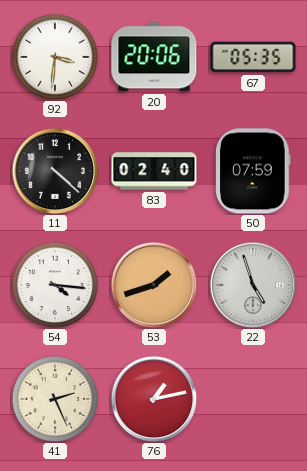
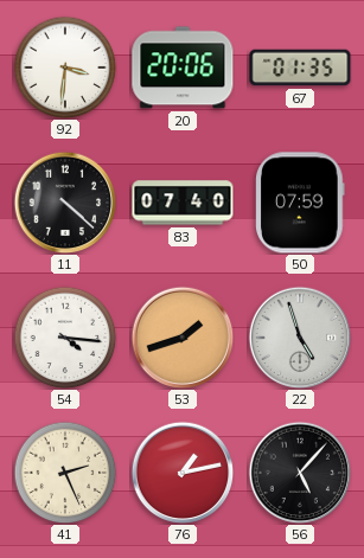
67: 05:35 -> 01:35 (300, 68)
83: 02:40 -> 07:40 (183, 203)
56: none -> 5:07 (300, 473)
